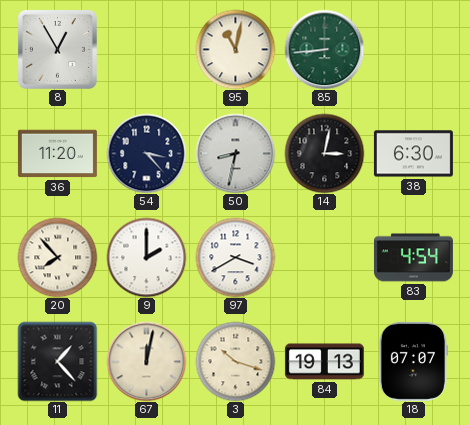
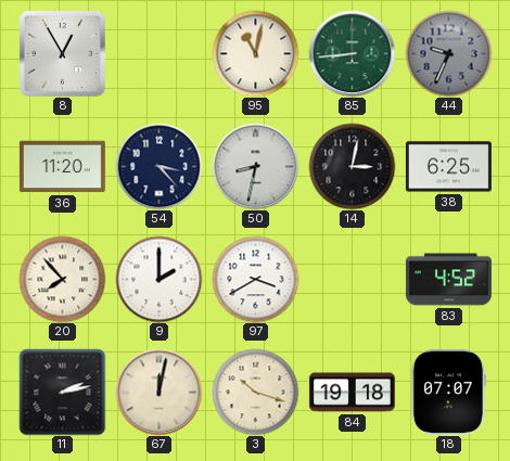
44: none -> 9:34 (448, 53)
38: 6:30 -> 6:25 (448, 167)
83: 4:54 -> 4:52 (448, 280)
11: 1:23 -> 2:13 (62, 392)
84: 19:13 -> 19:18 (352, 393)
